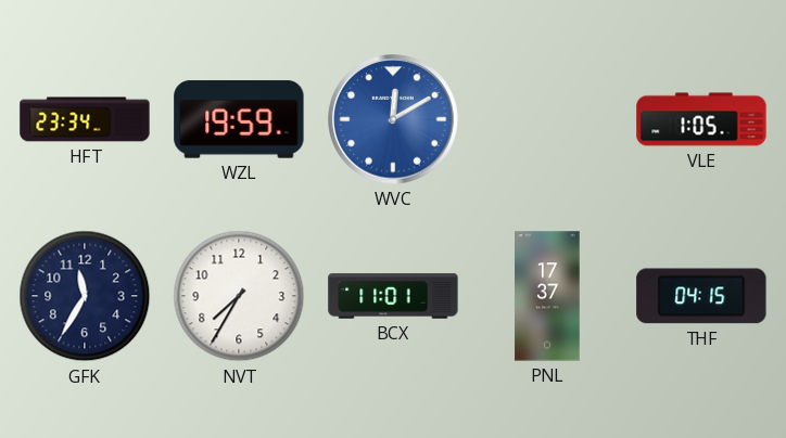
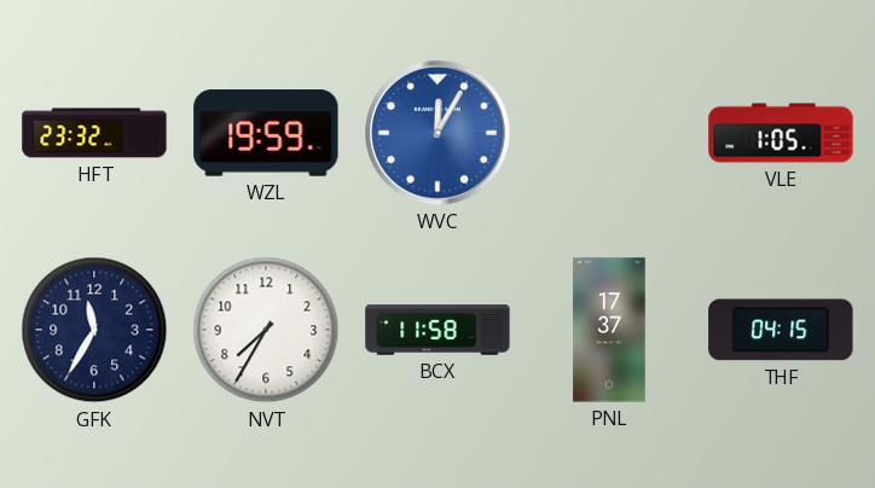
HFT: 23:34 -> 23:32 (94, 133)
WVC: 12:10 -> 12:05 (437, 133)
BCX: 11:01 -> 11:58 (437, 330)
